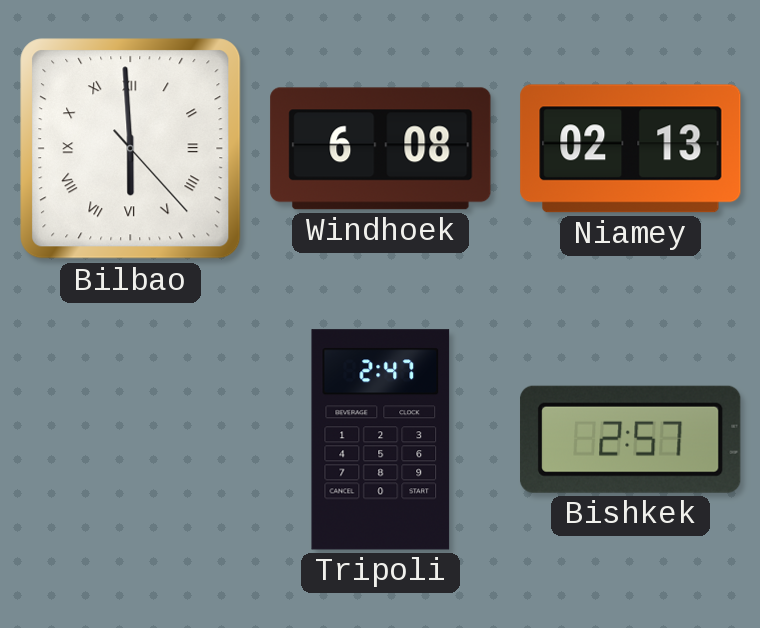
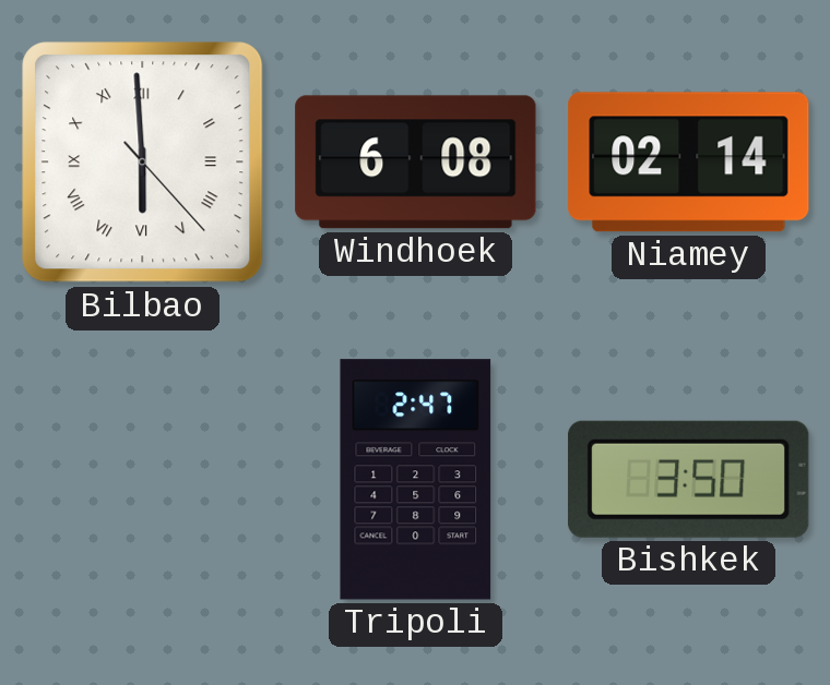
Niamey: 02:13 -> 02:14 (689, 163)
Bishkek: 2:57 -> 3:50 (689, 479)
